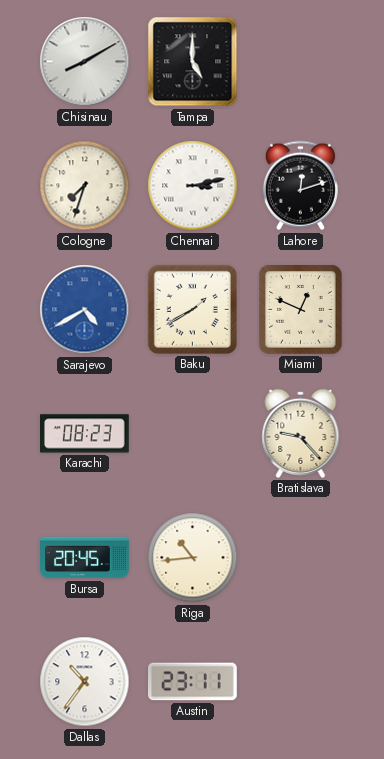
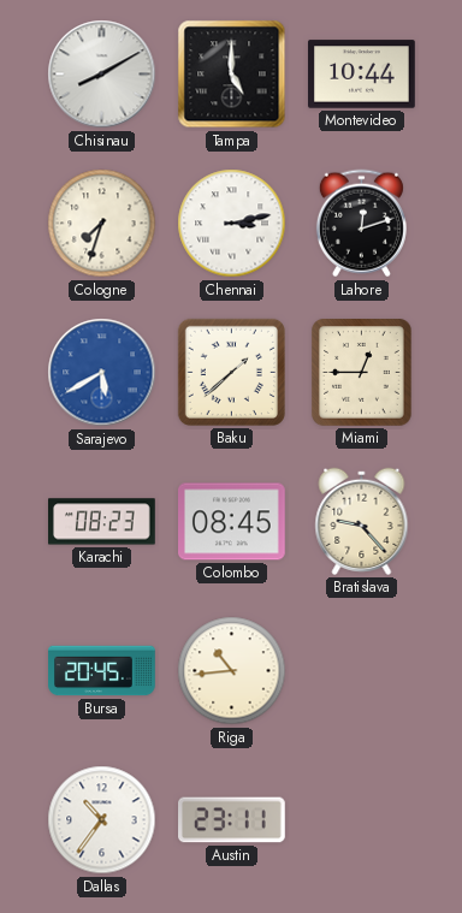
Montevideo: none -> 10:44 (362, 75)
Sarajevo: 4:40 -> 5:40 (102, 373)
Baku: 1:40 -> 1:38 (231, 372)
Miami: 12:49 -> 12:45 (362, 373)
Colombo: none -> 08:45 (232, 522)
